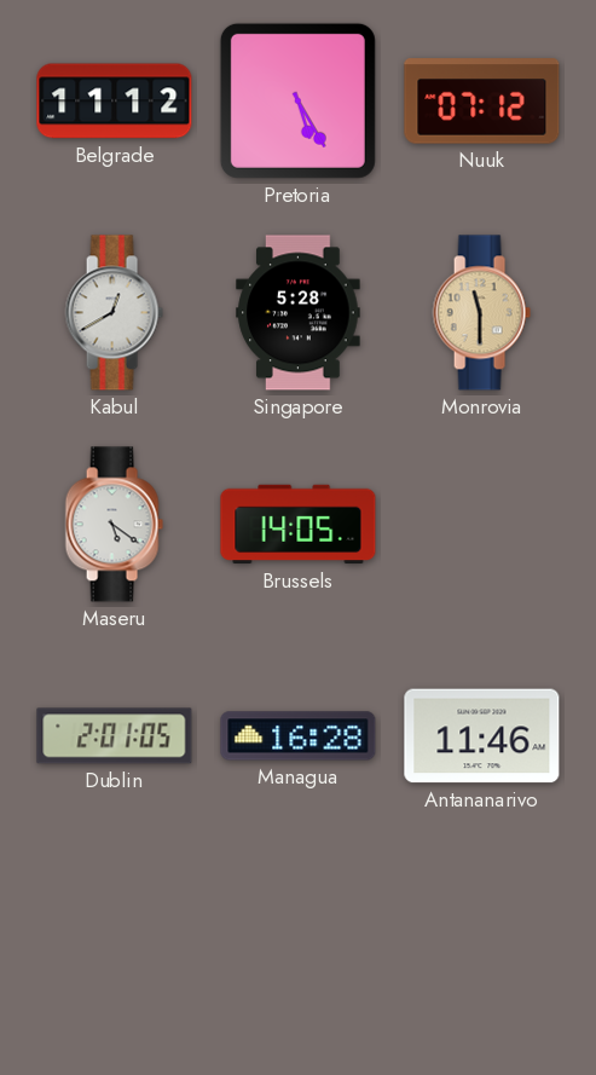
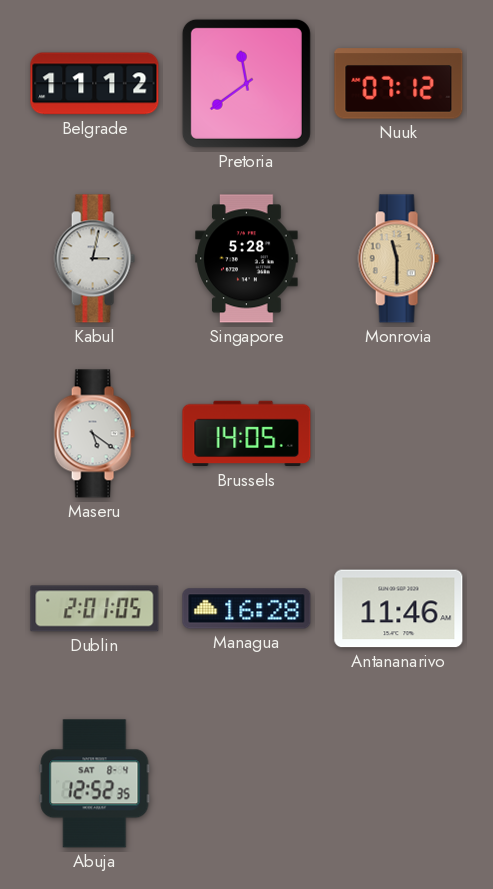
Pretoria: 5:25 -> 11:39 (246, 83)
Kabul: 12:40 -> 3:02 (94, 259)
Abuja: none -> 12:52 (95, 784)
